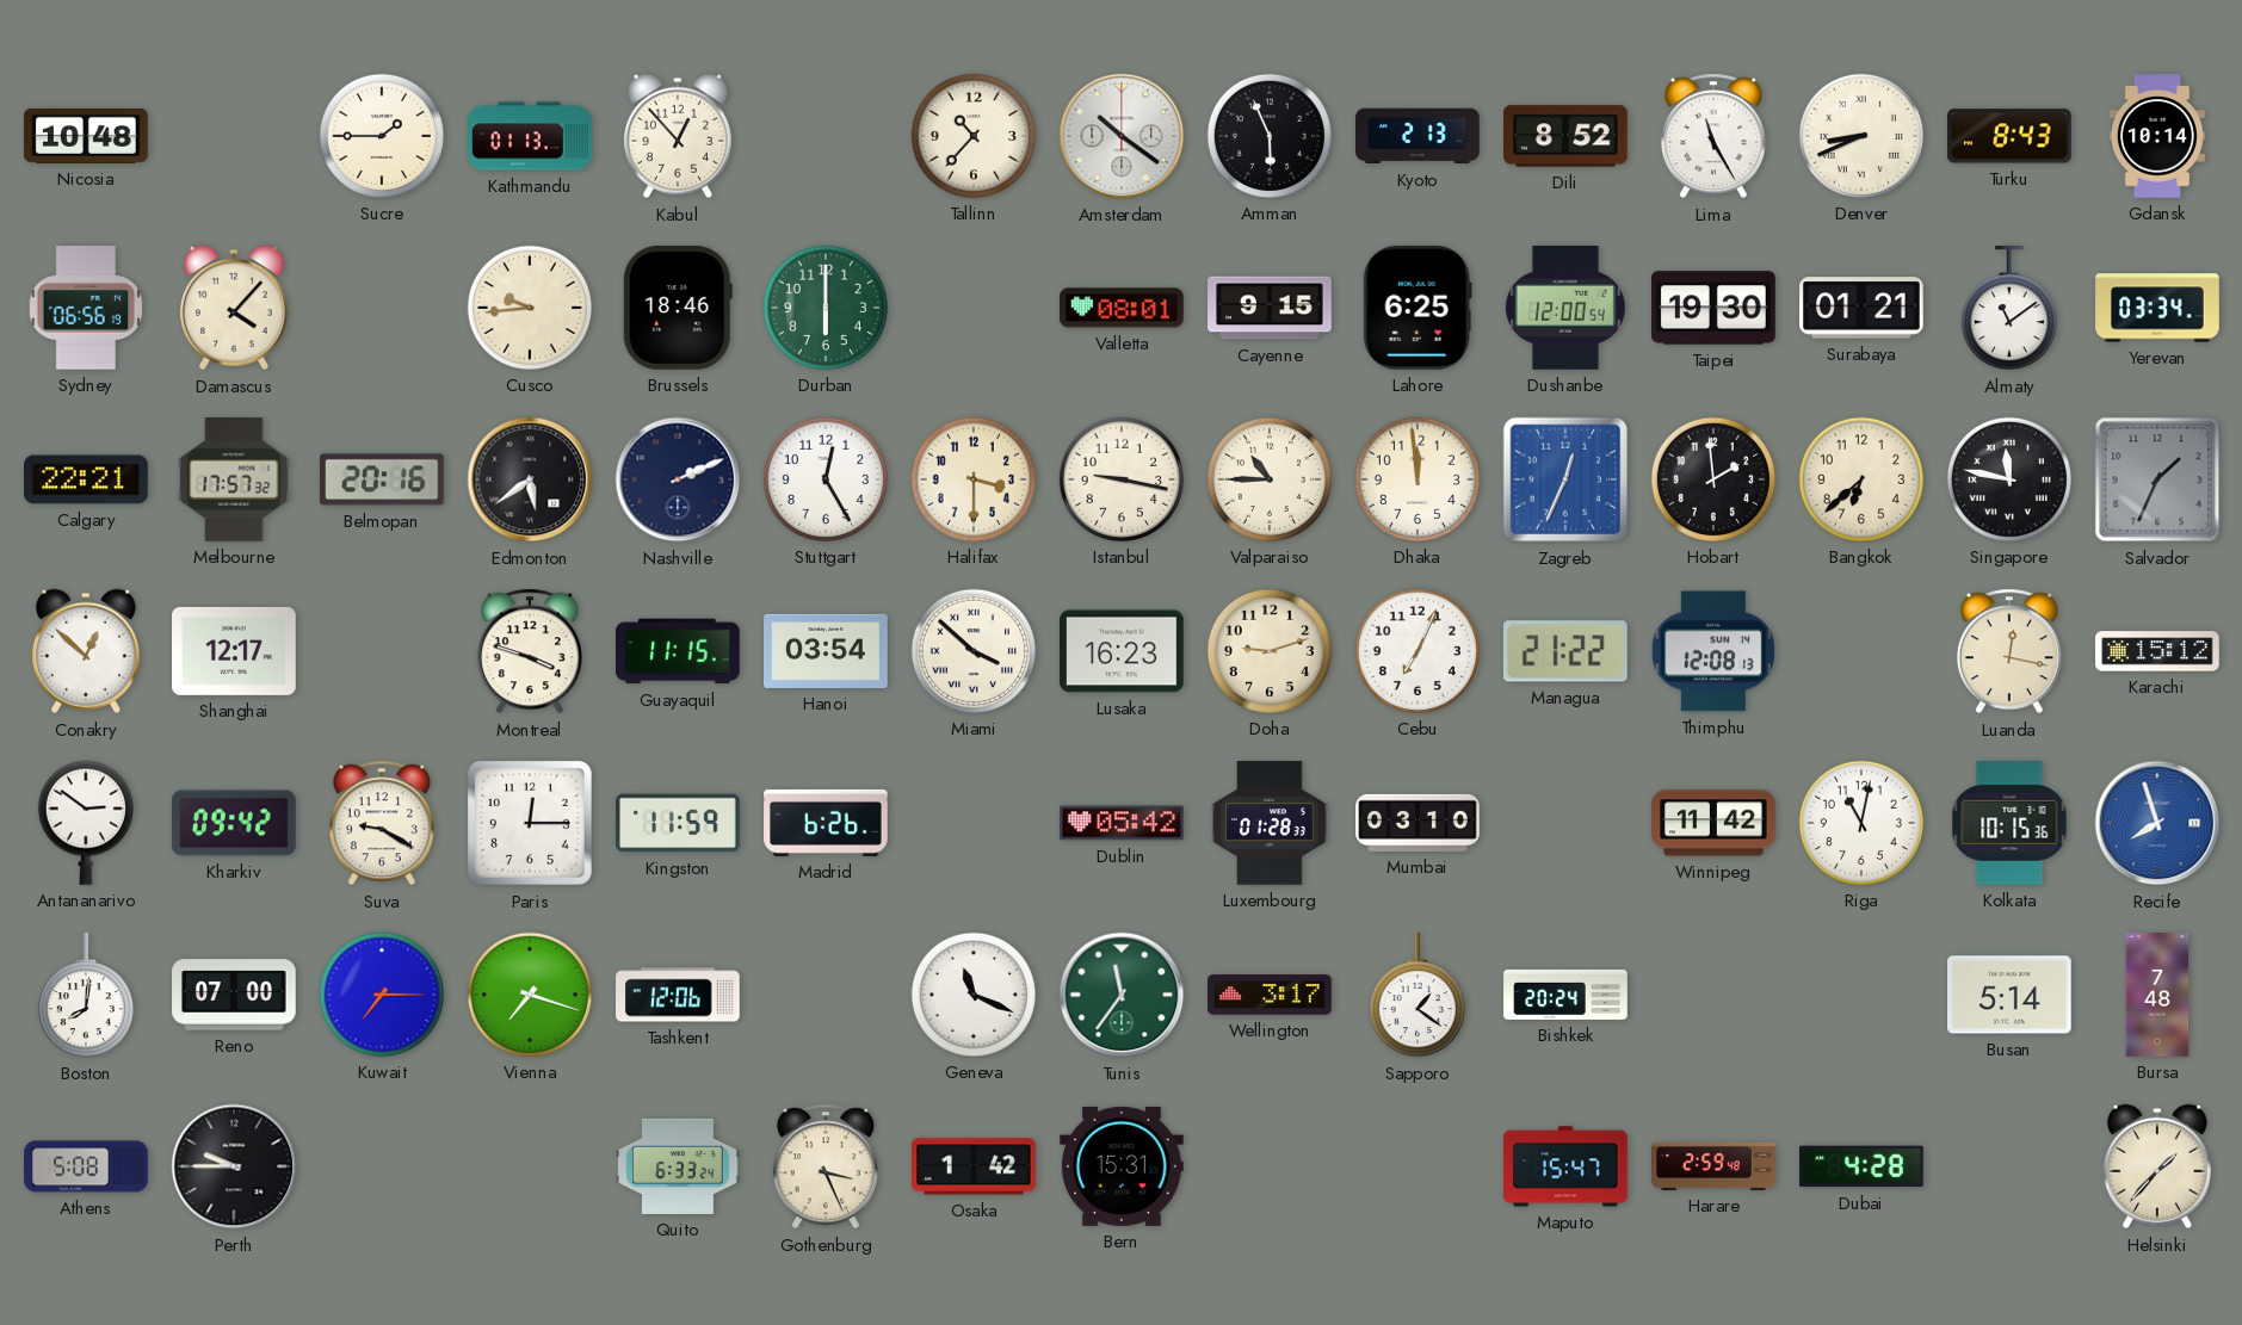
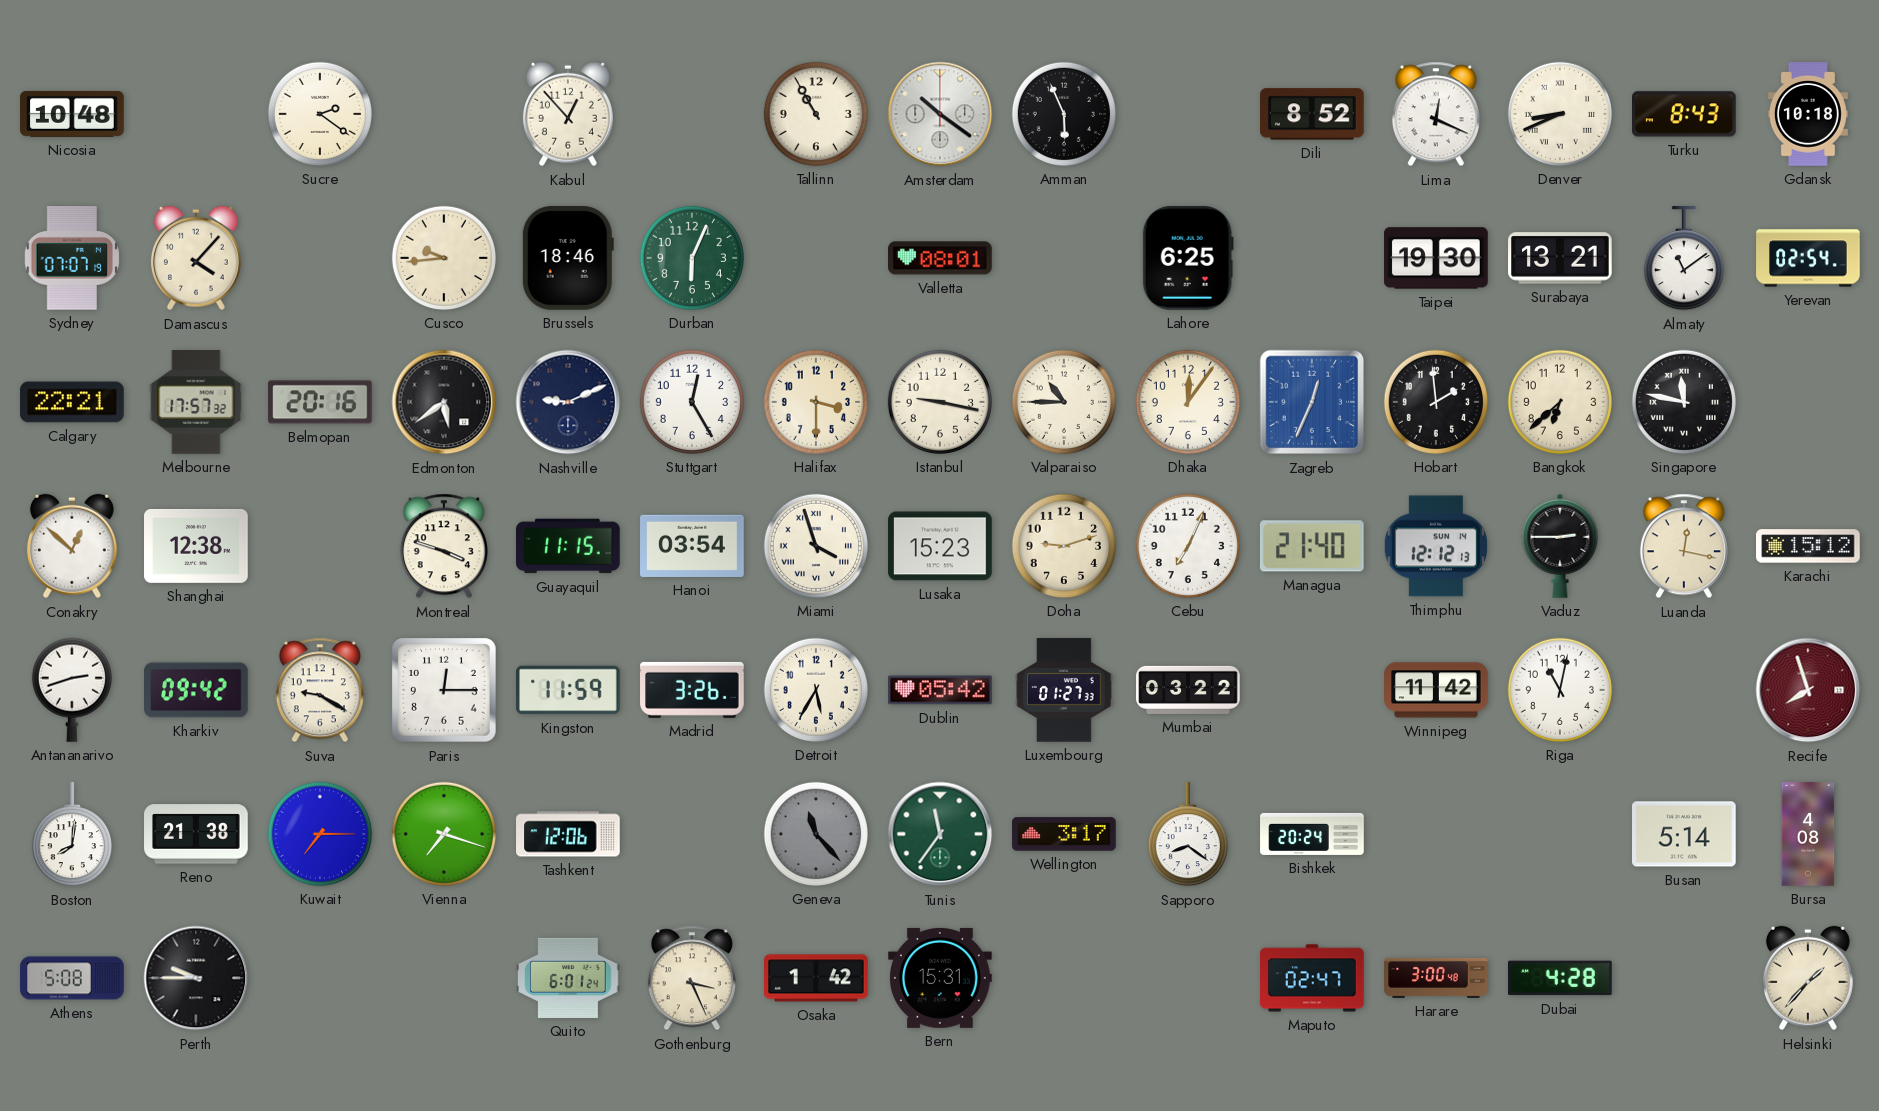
Sucre: 1:45 -> 2:21 (320, 114)
Kathmandu: 01:13 -> none (530, 136)
Tallinn: 10:37 -> 10:55 (816, 114)
Kyoto: 2:13 -> none (1418, 136)
Lima: 11:25 -> 12:19 (1436, 114)
Gdansk: 10:14 -> 10:18 (1808, 114)
Sydney: 06:56 -> 07:07 (72, 259)
Durban: 6:00 -> 6:04 (692, 258)
Cayenne: 9:15 -> none (1270, 308)
Dushanbe: 12:00 -> none (1565, 309)
Surabaya: 01:21 -> 13:21 (1560, 258)
Yerevan: 03:34 -> 02:54 (1808, 258)
Nashville: 2:11 -> 9:11 (568, 402)
Dhaka: 11:59 -> 12:06 (1188, 402)
Salvador: 1:34 -> none (2157, 479)
Shanghai: 12:17 -> 12:38 (196, 546)
Miami: 3:52 -> 3:57 (816, 546)
Lusaka: 16:23 -> 15:23 (940, 546)
Managua: 21:22 -> 21:40 (1312, 546)
Thimphu: 12:08 -> 12:12 (1436, 546)
Vaduz: none -> 2:45 (1560, 546)
Antananarivo: 2:51 -> 2:42 (72, 690)
Madrid: 6:26 -> 3:26 (692, 690)
Detroit: none -> 5:35 (816, 690)
Luxembourg: 01:28 -> 01:27 (1064, 690)
Mumbai: 03:10 -> 03:22 (1188, 690)
Kolkata: 10:15 -> none (2009, 823)
Recife dial: blue -> burgundy (1808, 690)
Reno: 07:00 -> 21:38 (196, 834)
Geneva: 11:19 -> 11:23 (816, 834)
Geneva dial: white -> grey (816, 834)
Sapporo: 1:21 -> 8:21 (1188, 835)
Bursa: 7:48 -> 4:08 (1808, 834)
Quito: 6:33 -> 6:01 (568, 978)
Maputo: 15:47 -> 02:47 (1312, 978)
Harare: 2:59 -> 3:00 (1436, 978)
